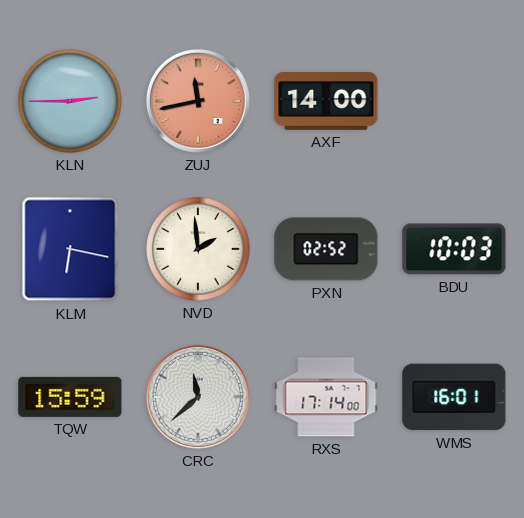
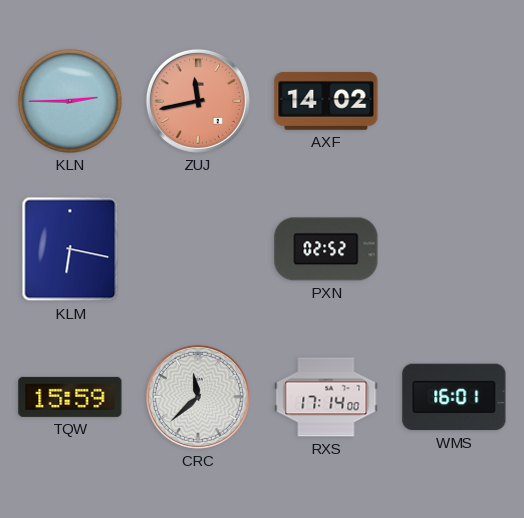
AXF: 14:00 -> 14:02 (326, 101)
NVD: 1:59 -> none (198, 249)
BDU: 10:03 -> none (454, 249)
